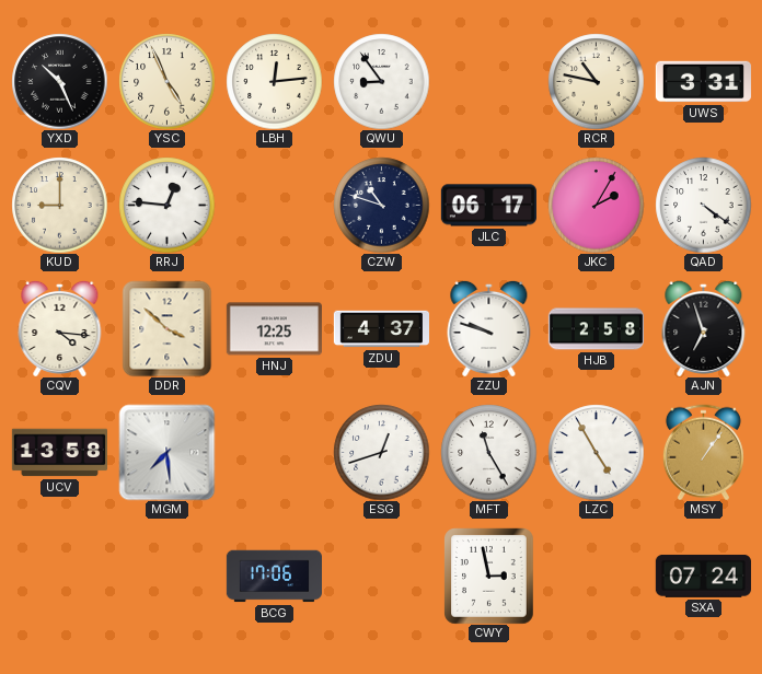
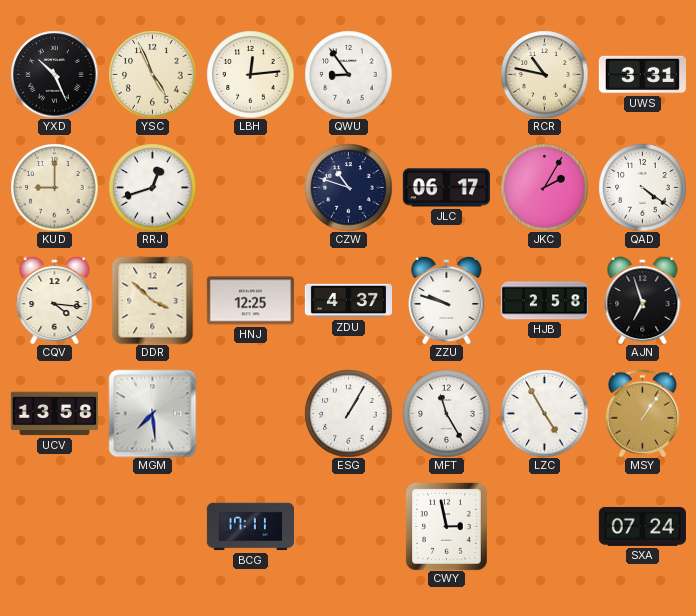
RRJ: 12:46 -> 12:42 (152, 187)
ESG: 12:42 -> 1:05 (348, 413)
BCG: 17:06 -> 17:11 (250, 527)
